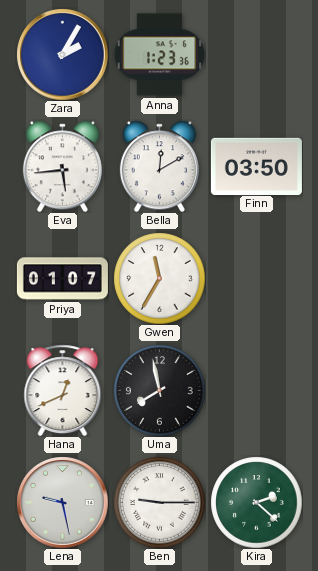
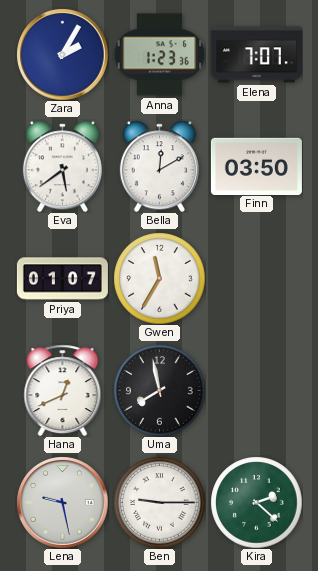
Elena: none -> 7:07 (256, 55)
Eva: 5:44 -> 5:39 (62, 166)
